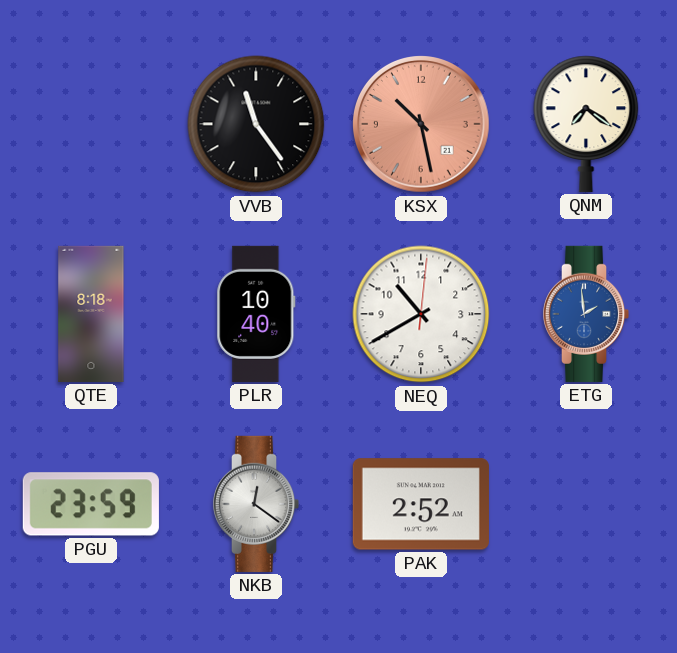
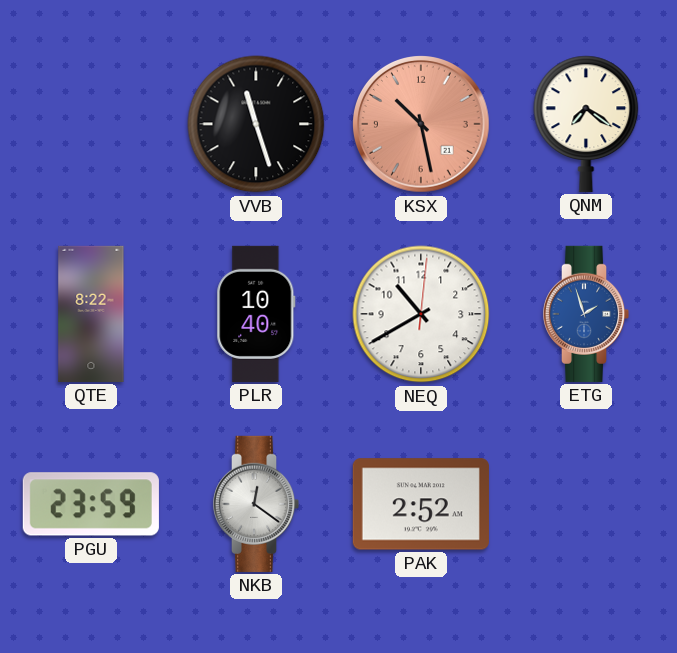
VVB: 11:24 -> 11:27 (256, 124)
QTE: 8:18 -> 8:22 (91, 314)
ETG: 1:59 -> 1:57 (586, 314)
